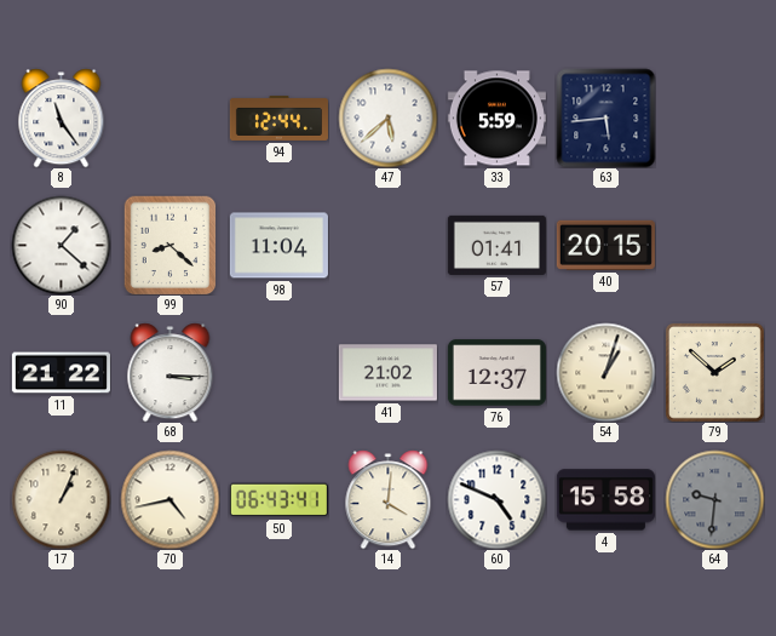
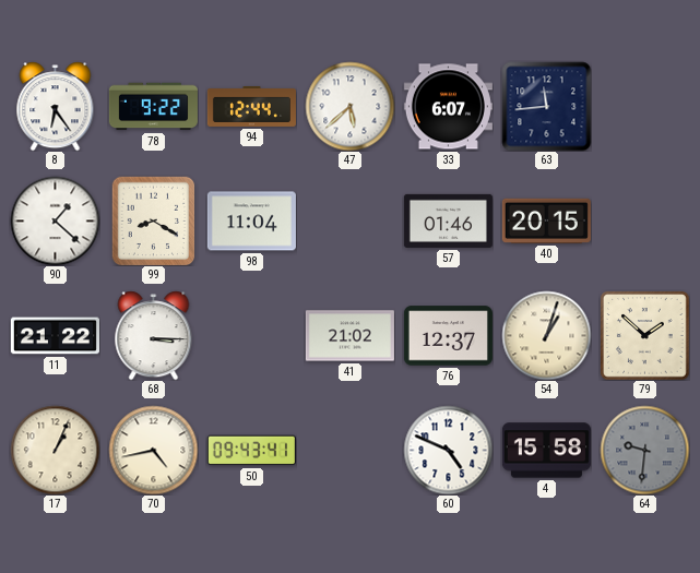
8: 11:24 -> 6:24 (56, 106)
78: none -> 9:22 (153, 107)
33: 5:59 -> 6:07 (448, 107)
63: 5:44 -> 11:44 (546, 106)
99: 8:22 -> 8:20 (154, 220)
57: 01:41 -> 01:46 (448, 220)
50: 06:43 -> 09:43 (251, 451)
14: 4:01 -> none (389, 499)
